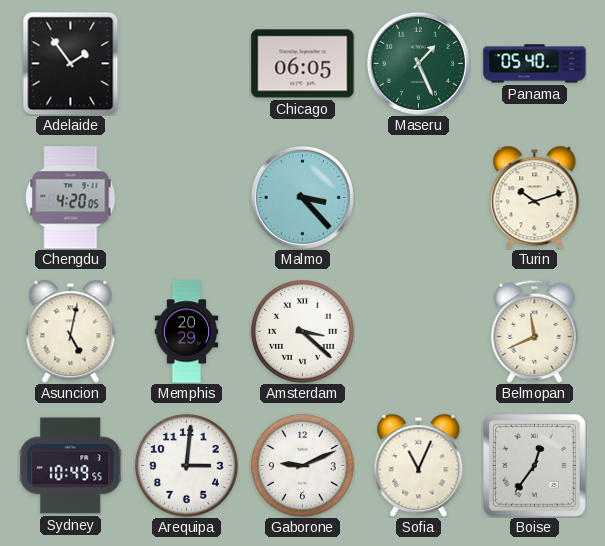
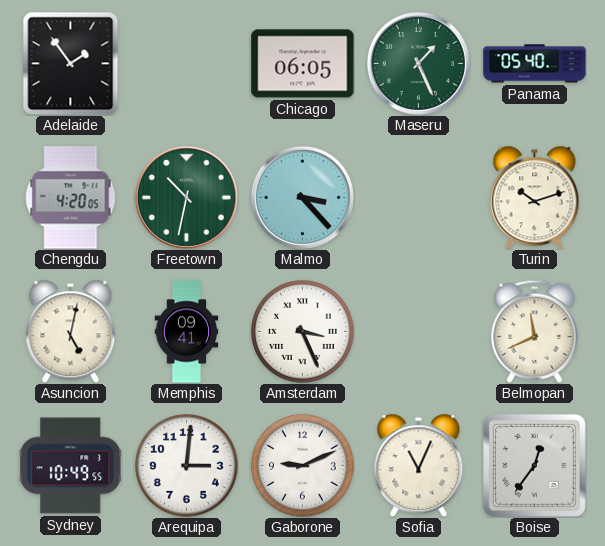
Freetown: none -> 10:32 (186, 197)
Memphis: 20:29 -> 09:41 (187, 332)
Amsterdam: 3:22 -> 3:26 (303, 332)
